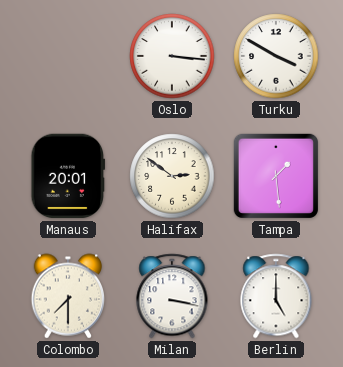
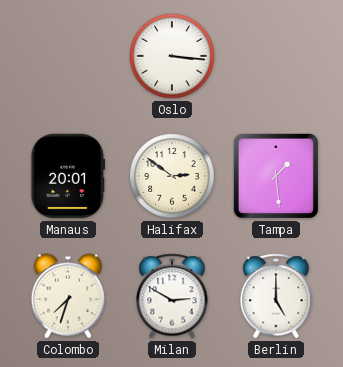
Turku: 3:50 -> none (276, 56)
Colombo: 7:30 -> 7:33 (68, 296)
Milan: 3:17 -> 2:50 (172, 296)
